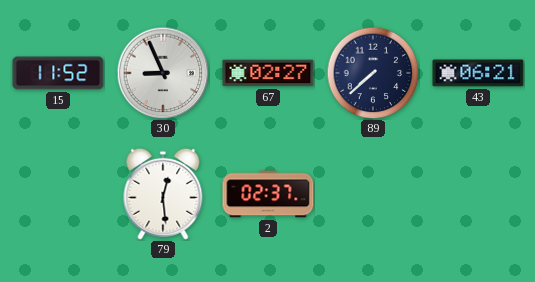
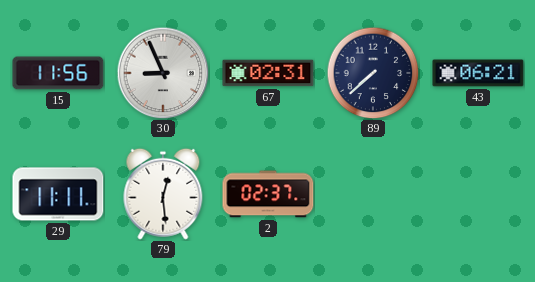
15: 11:52 -> 11:56 (58, 73)
67: 02:27 -> 02:31 (268, 73)
29: none -> 11:11 (58, 194)
